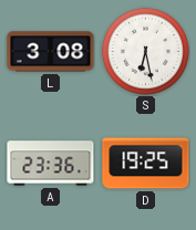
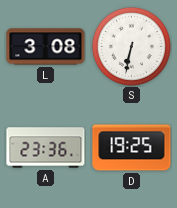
S: 6:28 -> 6:32 (131, 46)
